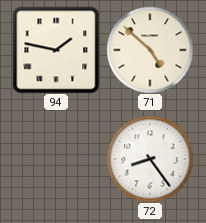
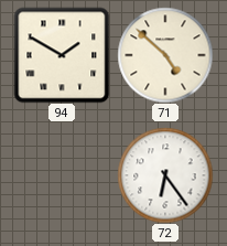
94: 1:47 -> 1:50 (62, 55)
72: 8:24 -> 6:24 (165, 175)
